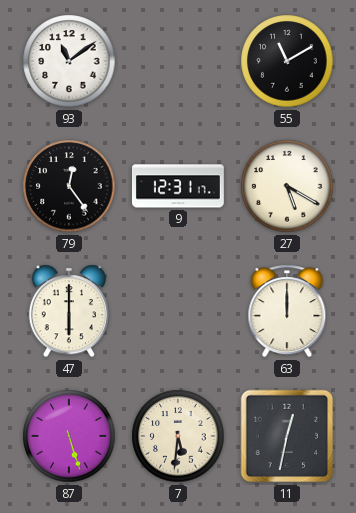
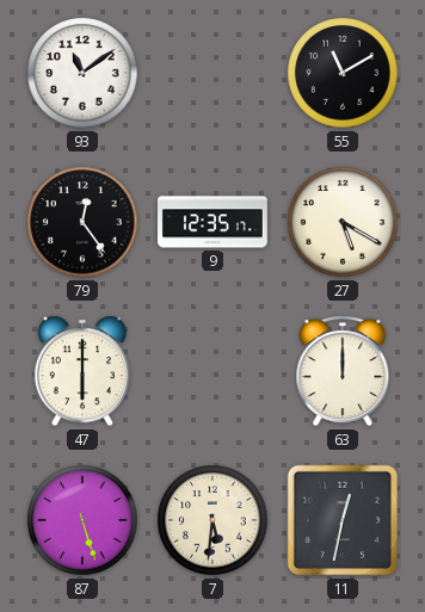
9: 12:31 -> 12:35 (213, 222)
